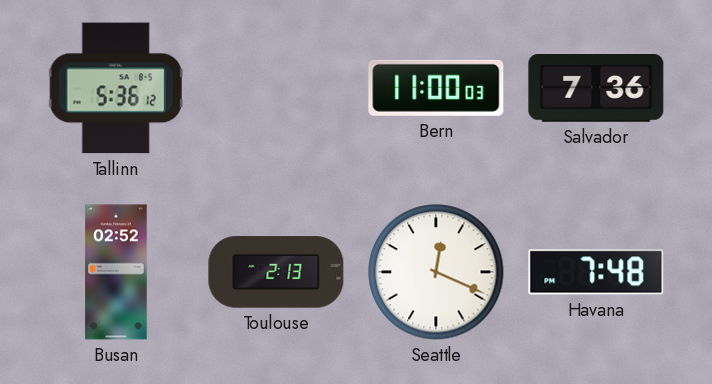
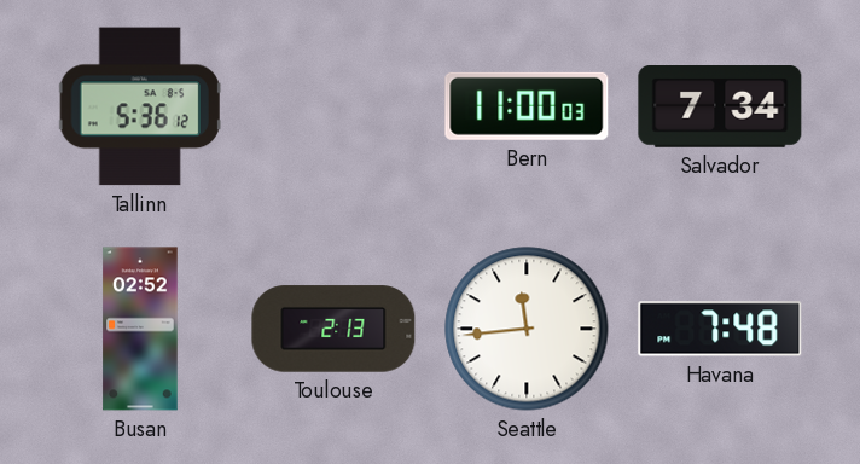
Salvador: 7:36 -> 7:34 (720, 108)
Seattle: 12:19 -> 11:44 (527, 329)
